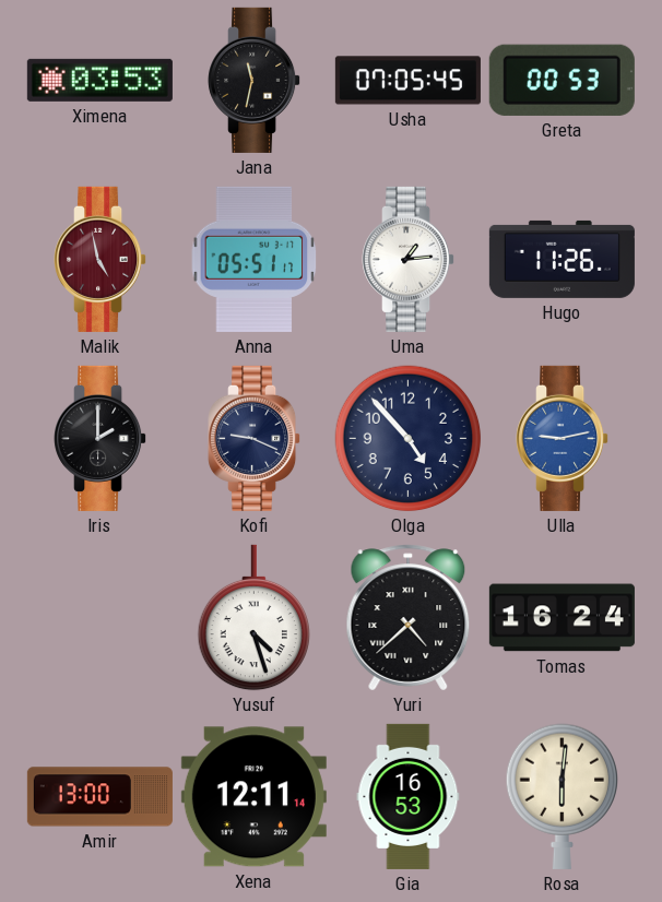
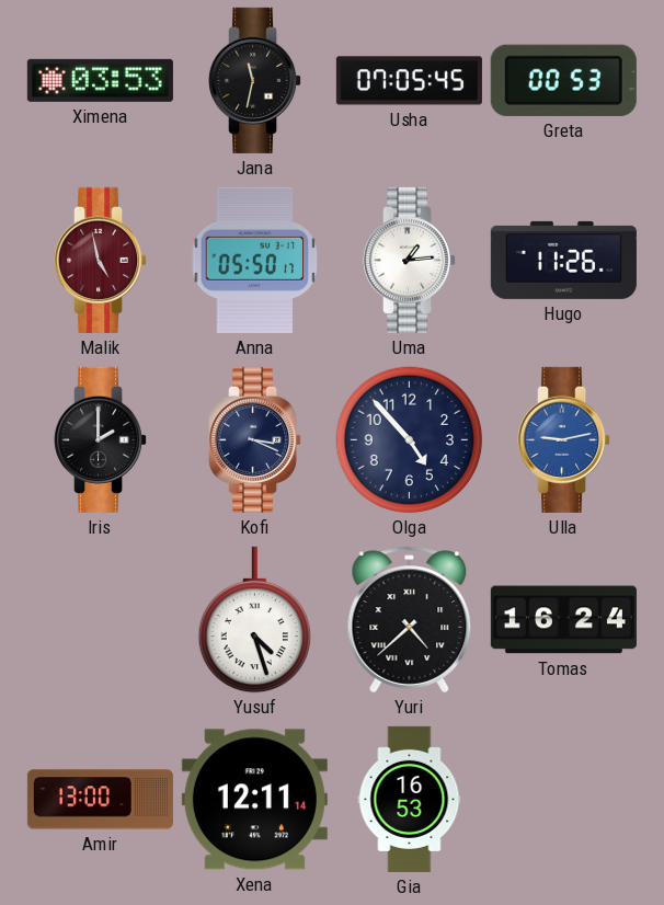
Anna: 05:51 -> 05:50 (255, 260)
Kofi: 9:19 -> 3:19 (255, 439)
Rosa: 6:01 -> none (561, 796)
